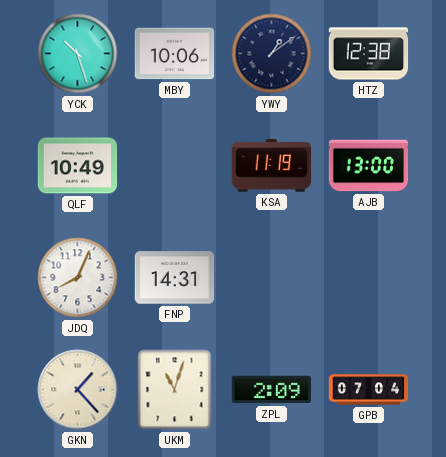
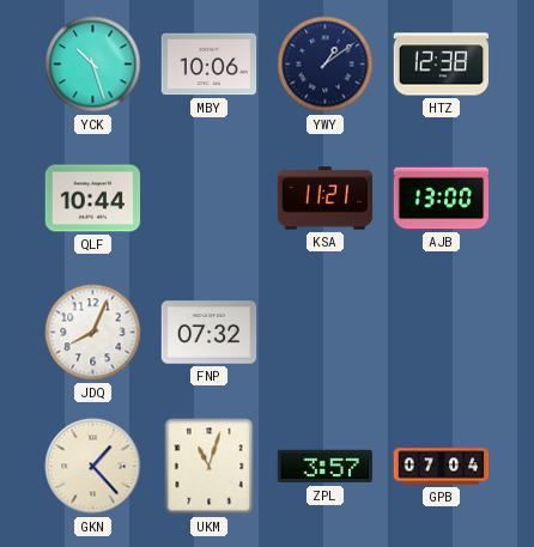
QLF: 10:49 -> 10:44 (93, 199)
KSA: 11:19 -> 11:21 (326, 199)
FNP: 14:31 -> 07:32 (210, 333)
ZPL: 2:09 -> 3:57 (324, 467)
